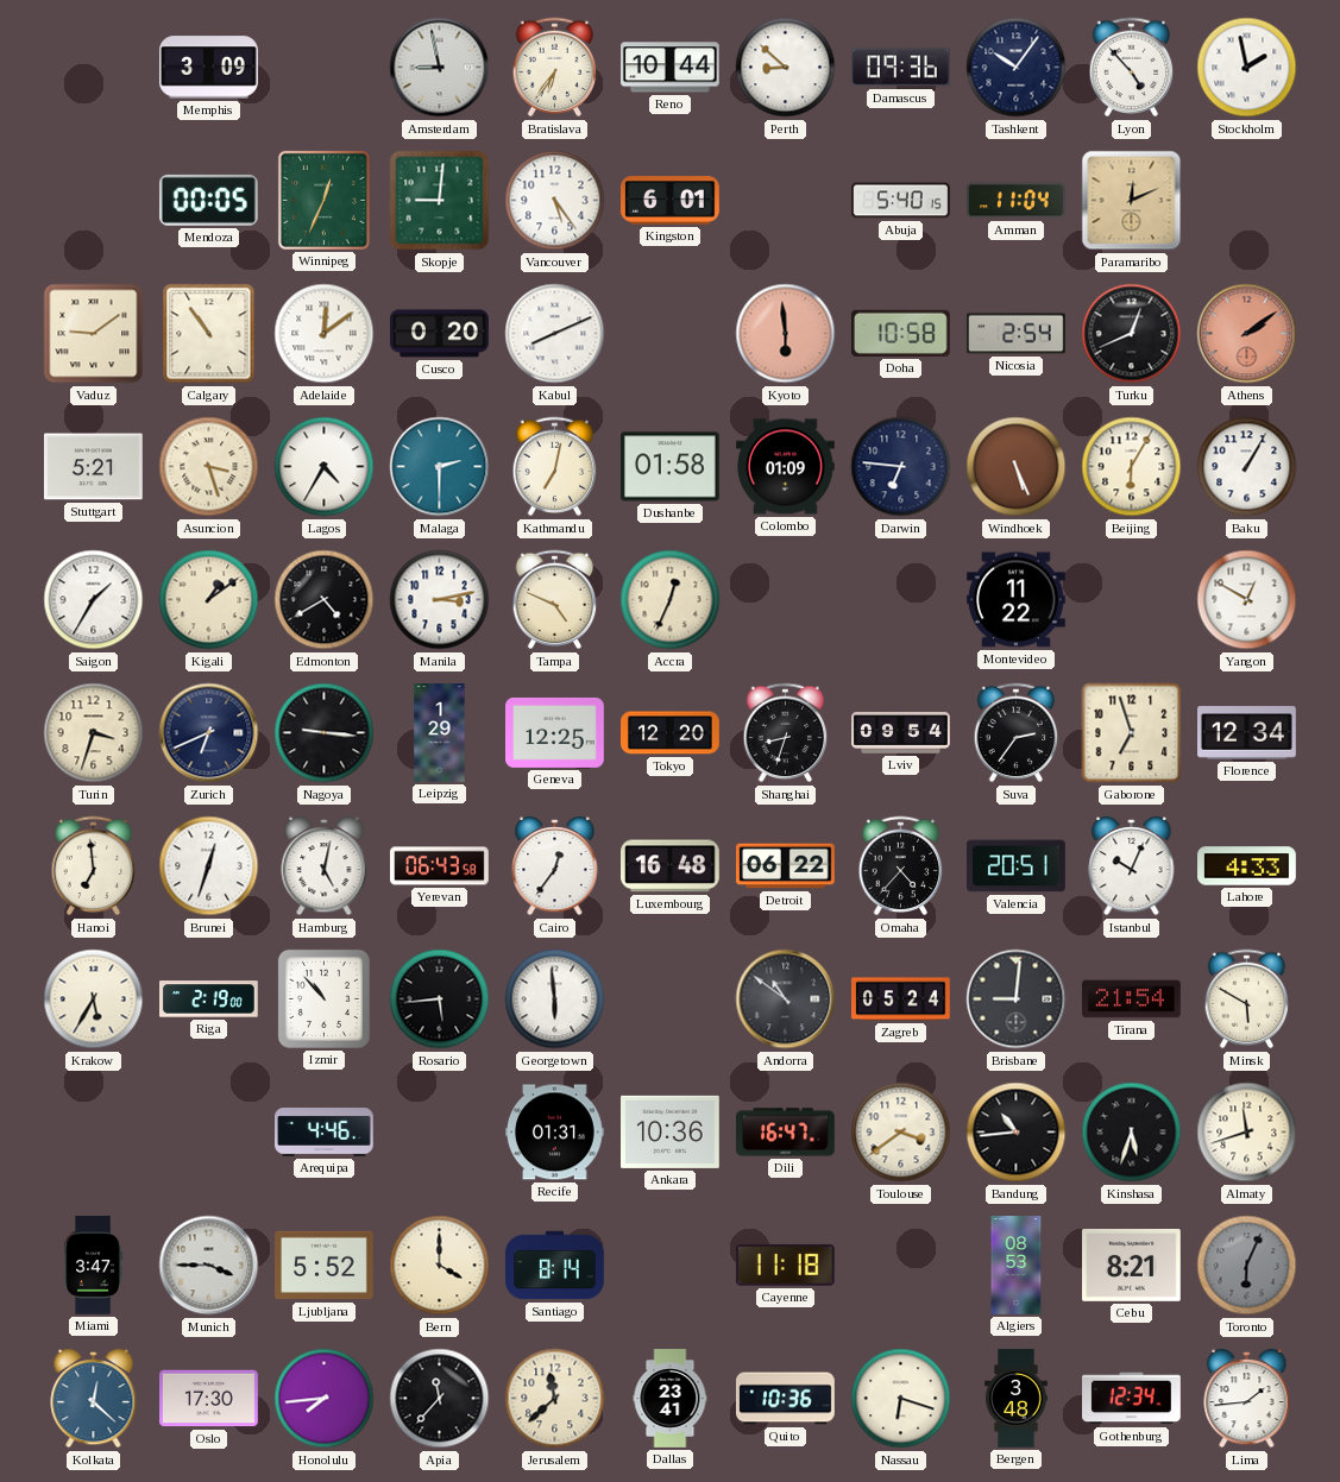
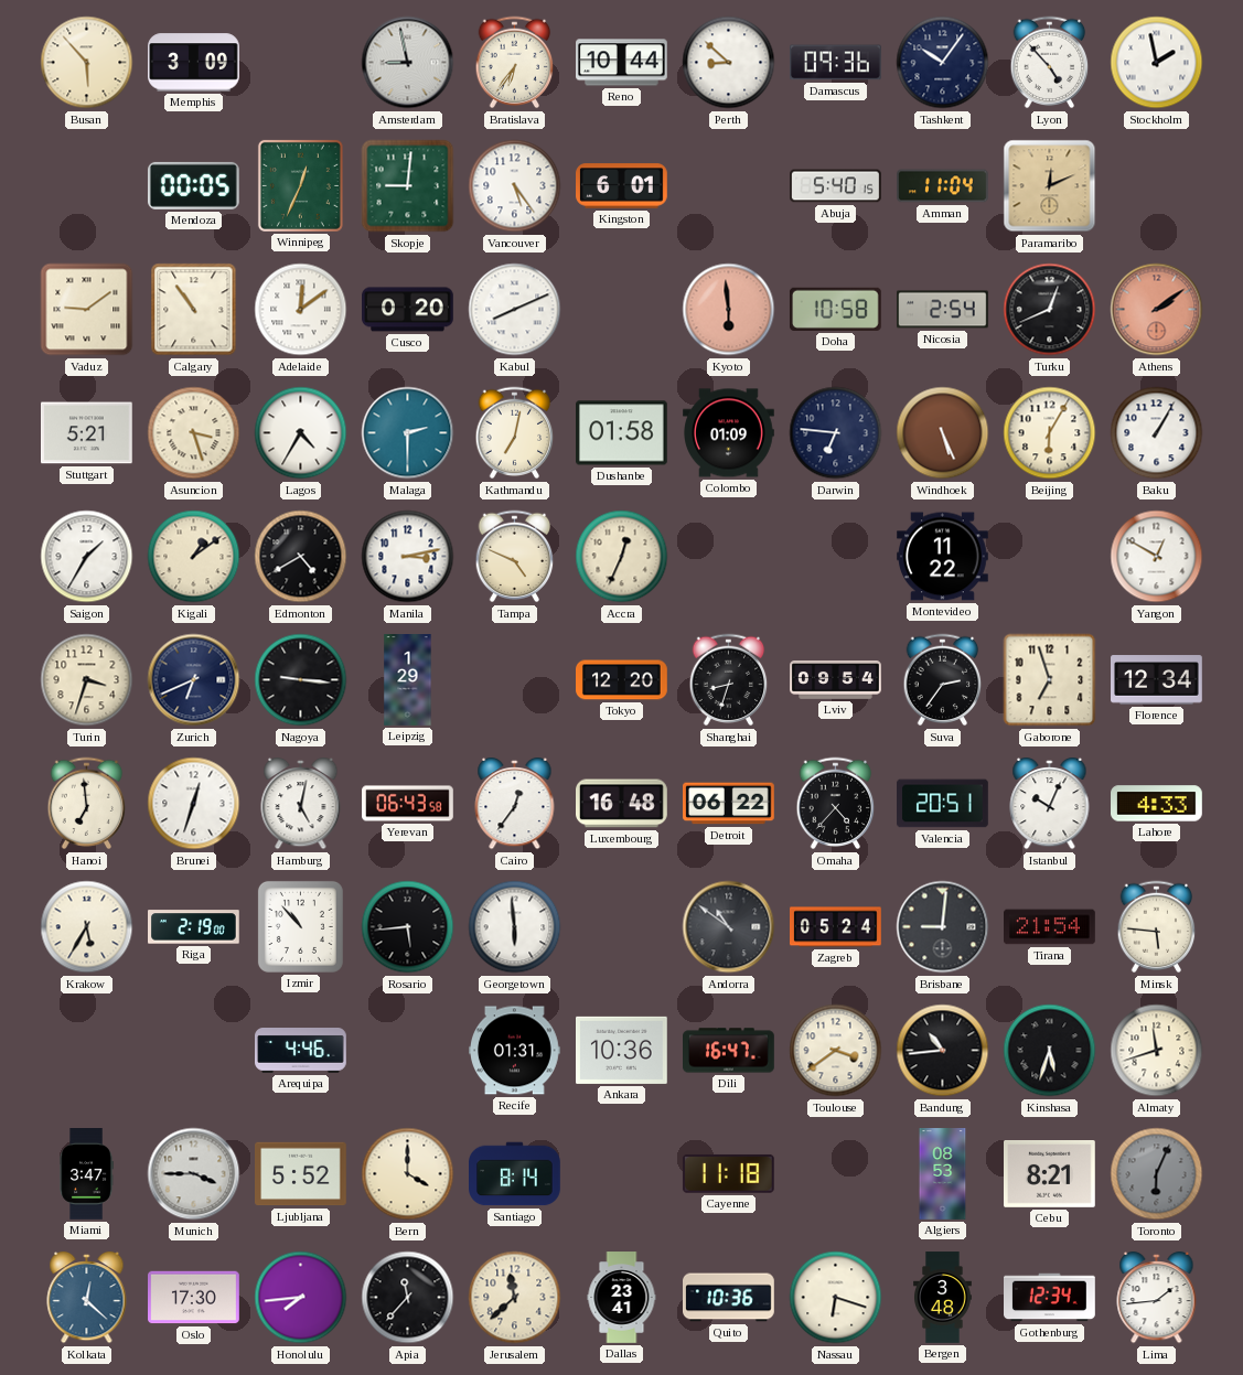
Busan: none -> 5:53 (87, 63)
Geneva: 12:25 -> none (555, 732)
Minsk: 5:50 -> 5:46 (1157, 927)
